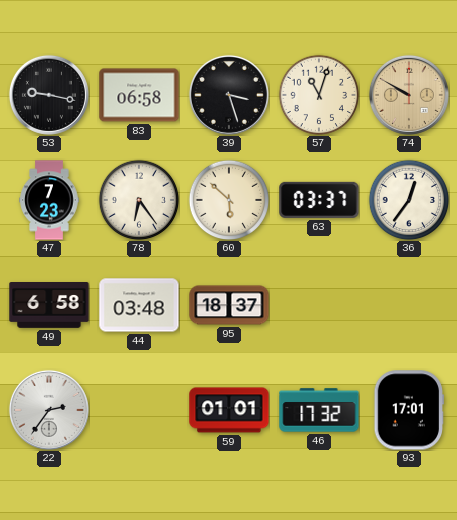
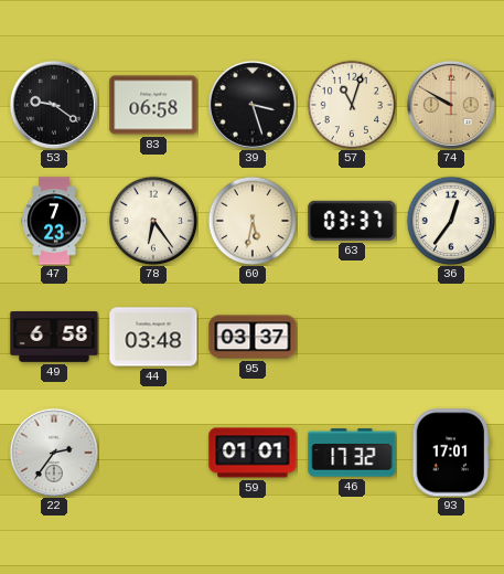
53: 9:17 -> 9:21 (54, 105)
60: 5:52 -> 5:32 (253, 221)
95: 18:37 -> 03:37 (253, 337)
